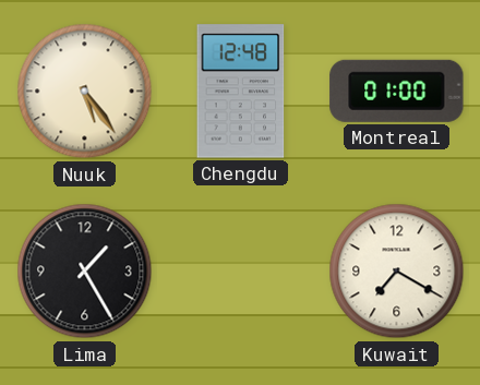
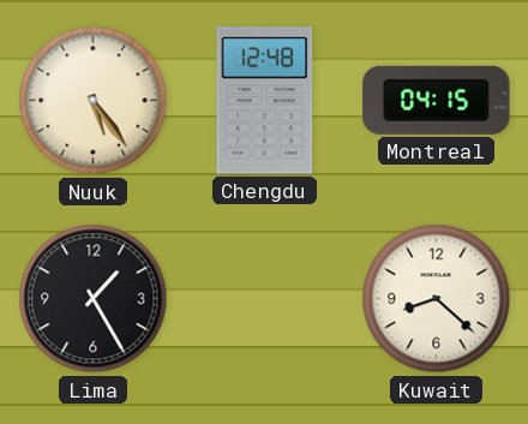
Montreal: 01:00 -> 04:15 (437, 100)
Kuwait: 7:20 -> 8:22 (437, 299)
